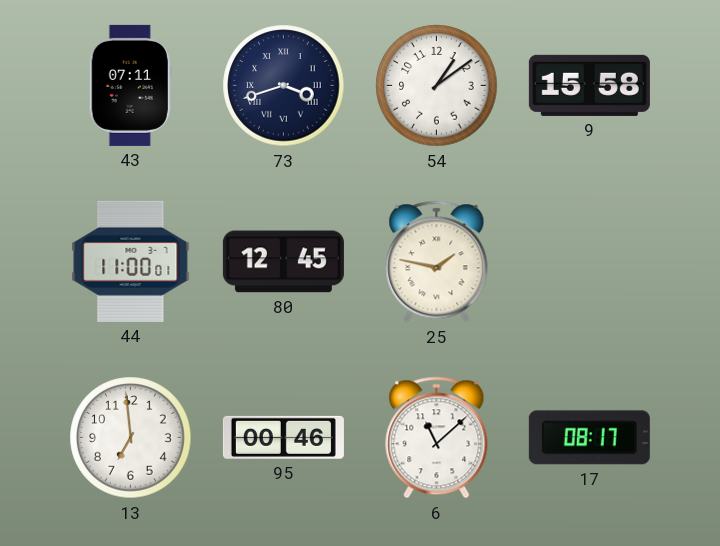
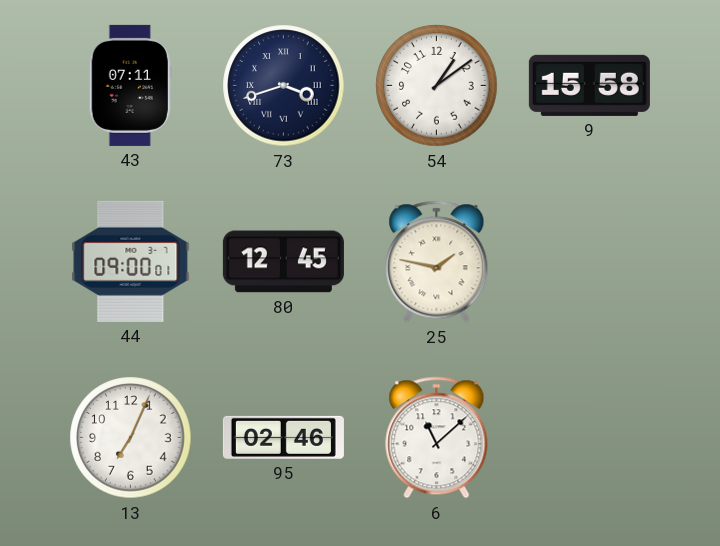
44: 11:00 -> 09:00 (131, 261)
13: 6:59 -> 7:04 (131, 438)
95: 00:46 -> 02:46 (283, 437)
17: 08:17 -> none (589, 438)
